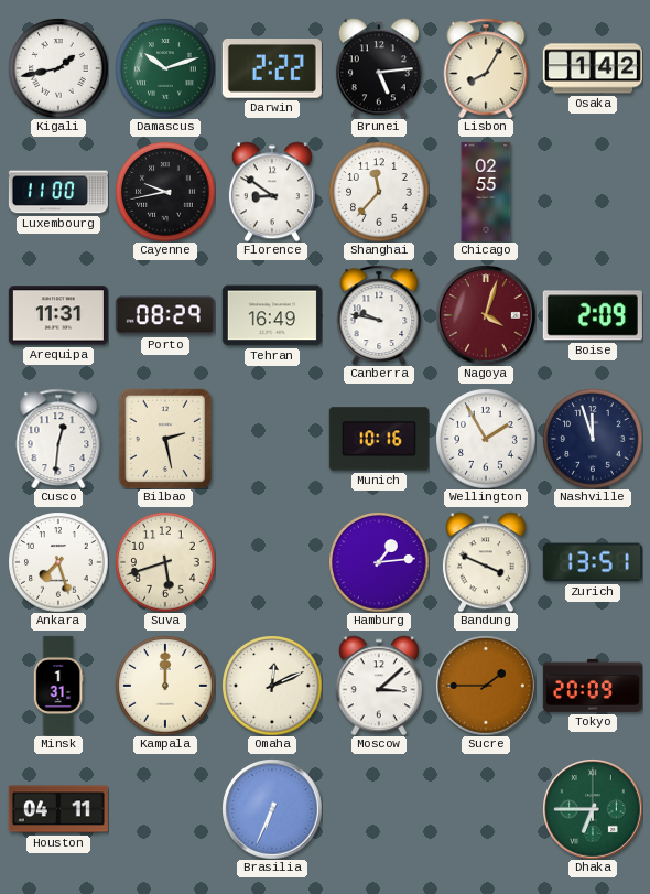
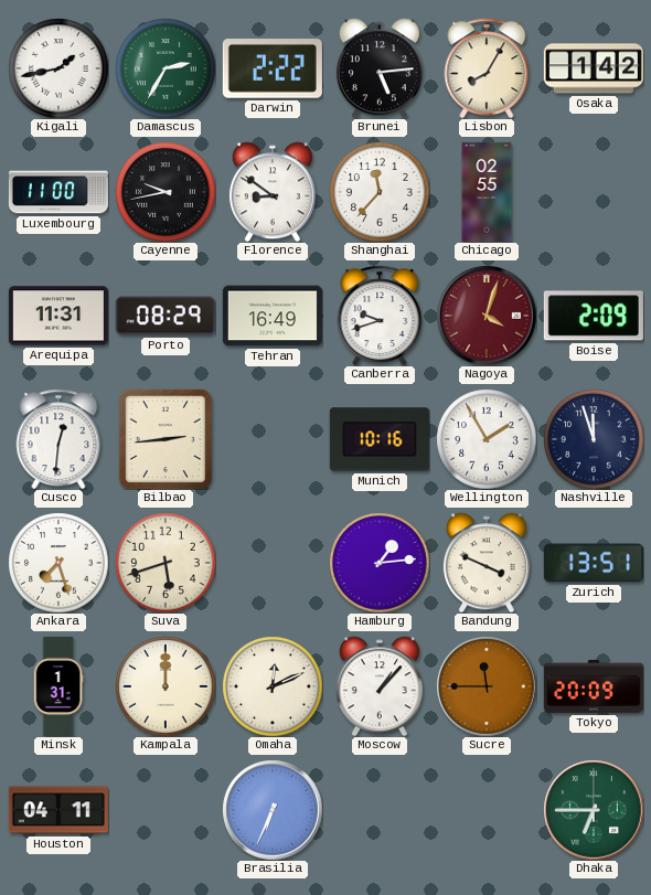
Damascus: 10:12 -> 2:35 (166, 68)
Canberra: 9:47 -> 9:42 (380, 316)
Bilbao: 2:28 -> 2:44 (166, 439)
Moscow: 3:08 -> 1:07 (380, 686)
Sucre: 1:45 -> 11:45 (487, 686)
